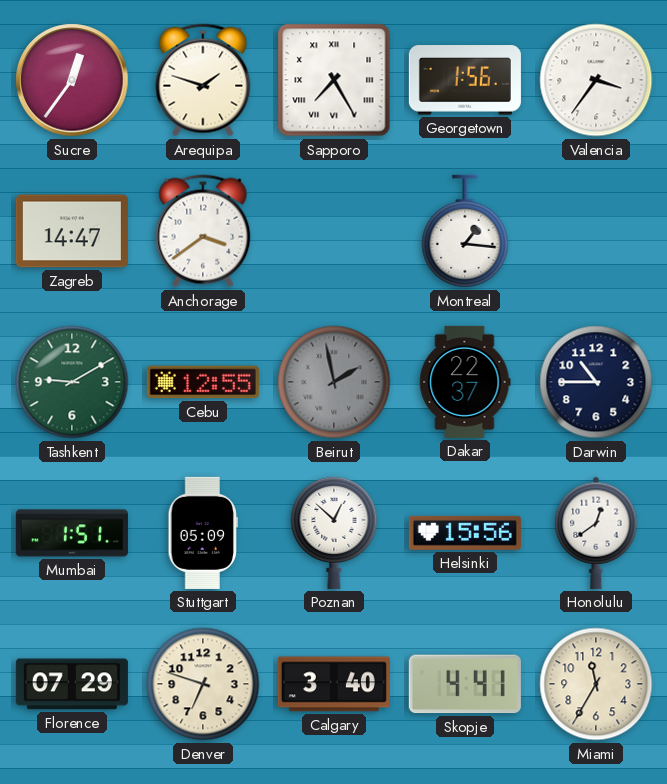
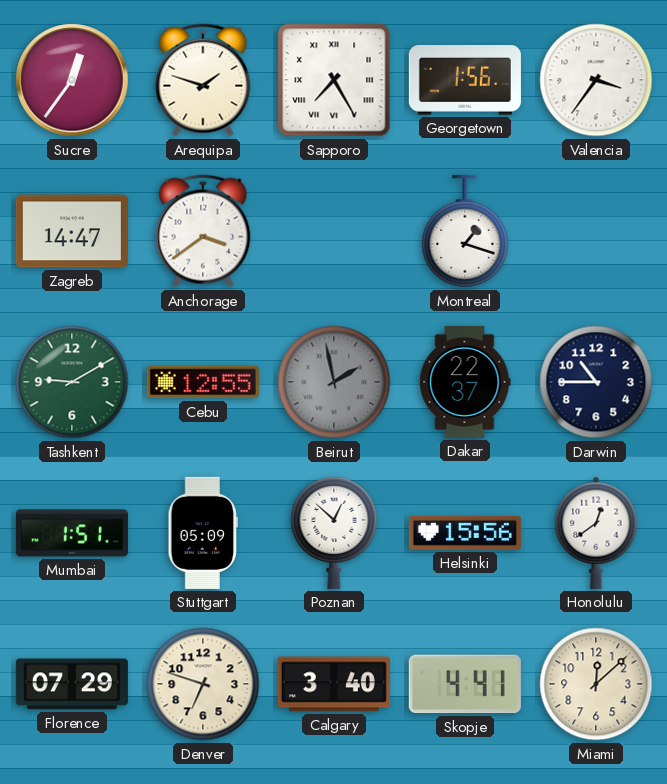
Montreal: 1:16 -> 1:18 (465, 231)
Miami: 11:35 -> 12:08 (596, 684)
